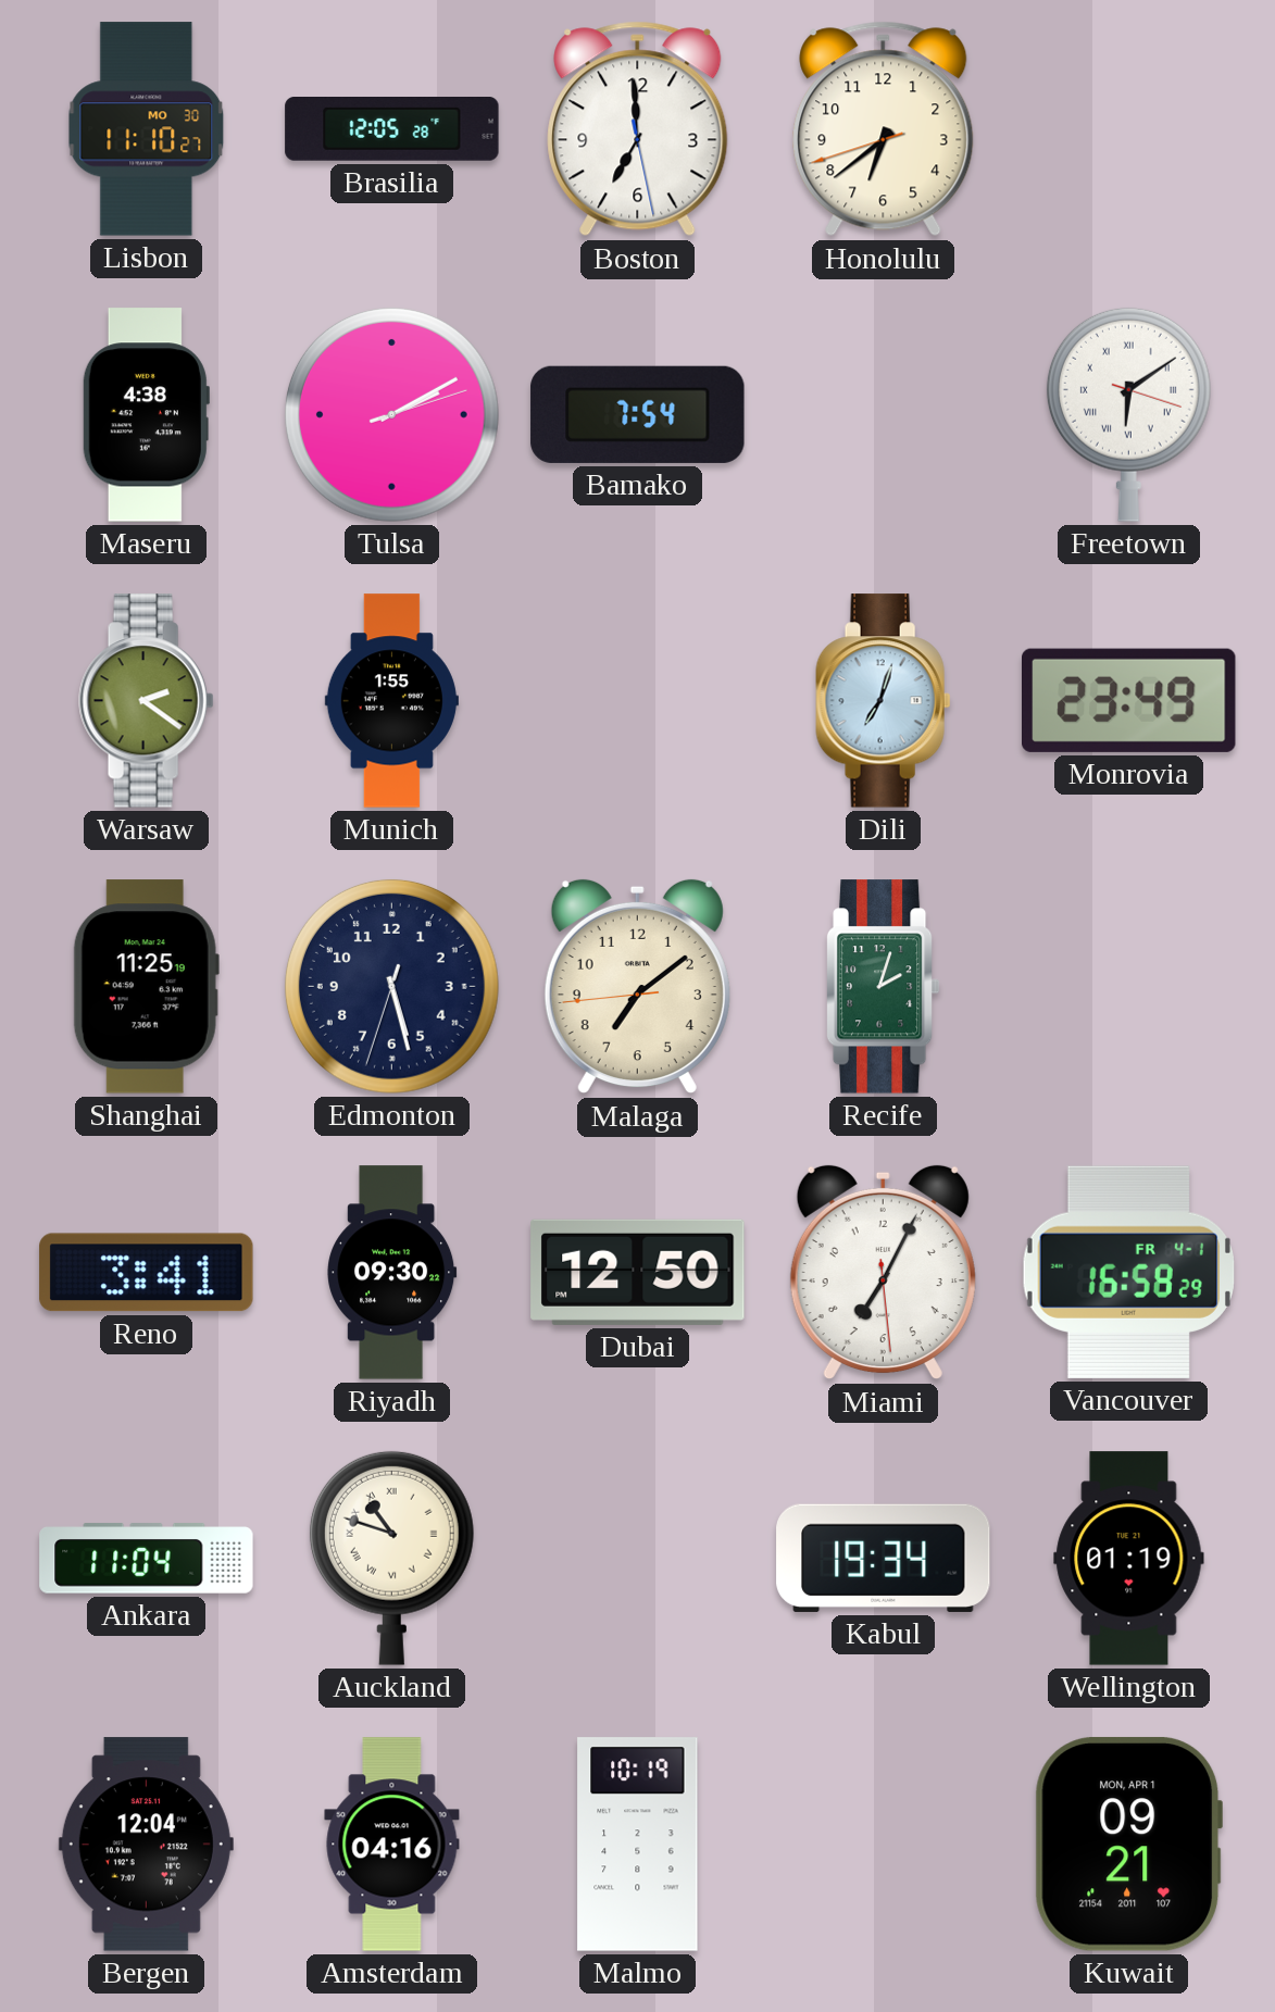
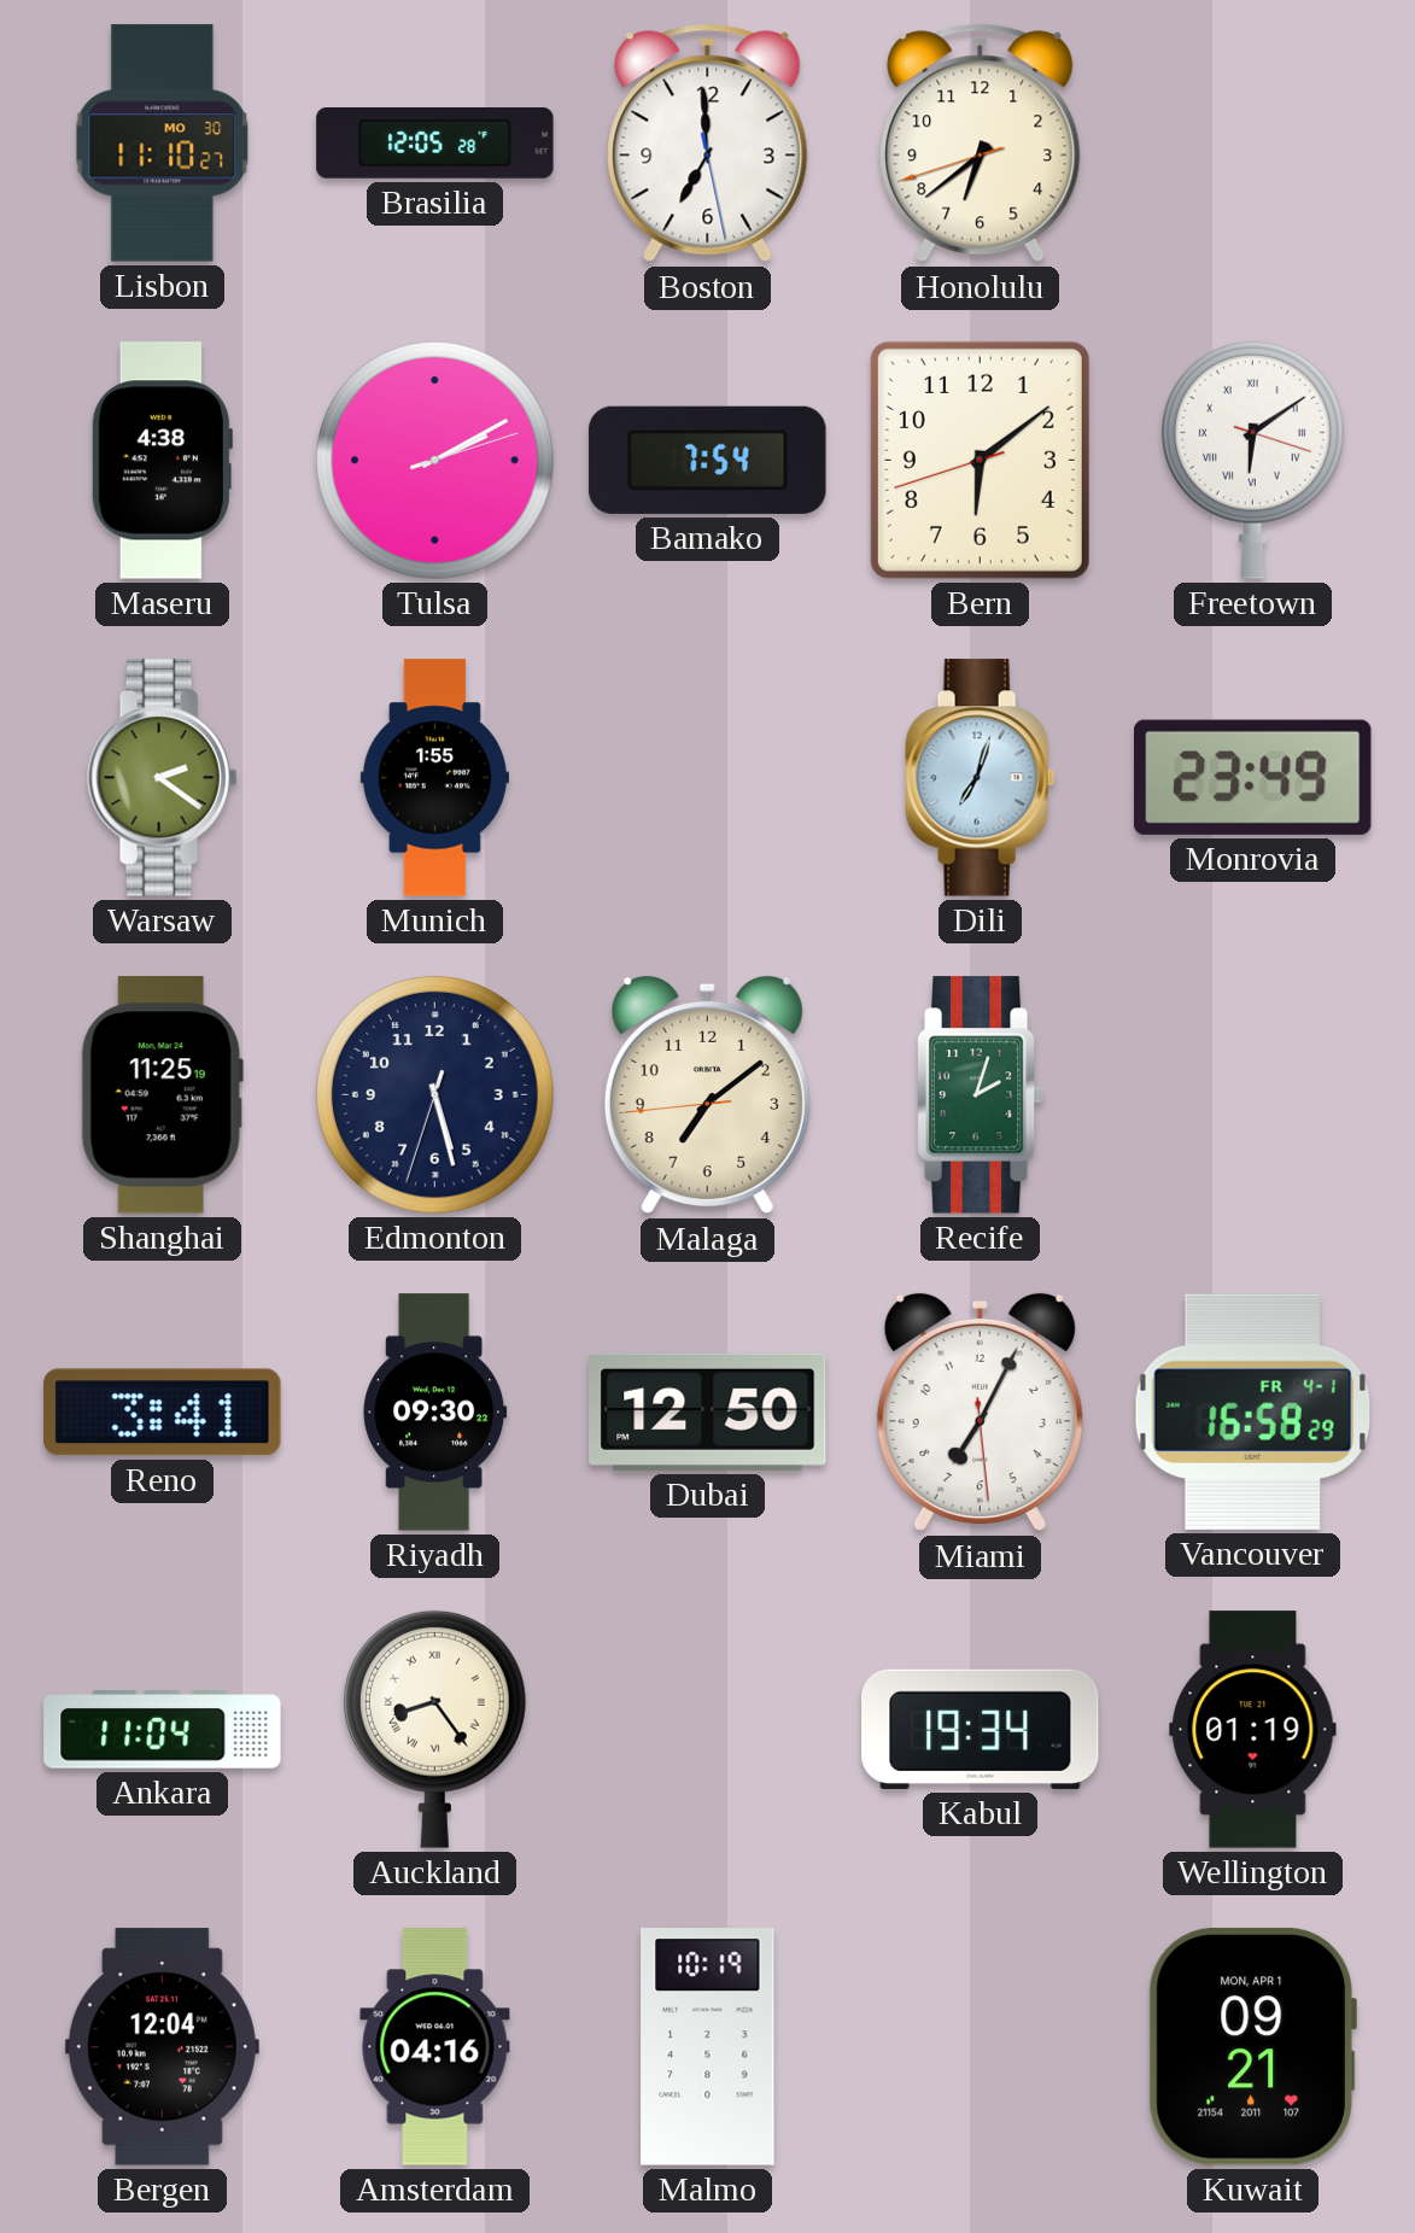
Bern: none -> 6:08 (980, 460)
Auckland: 10:48 -> 8:24 (434, 1729)
